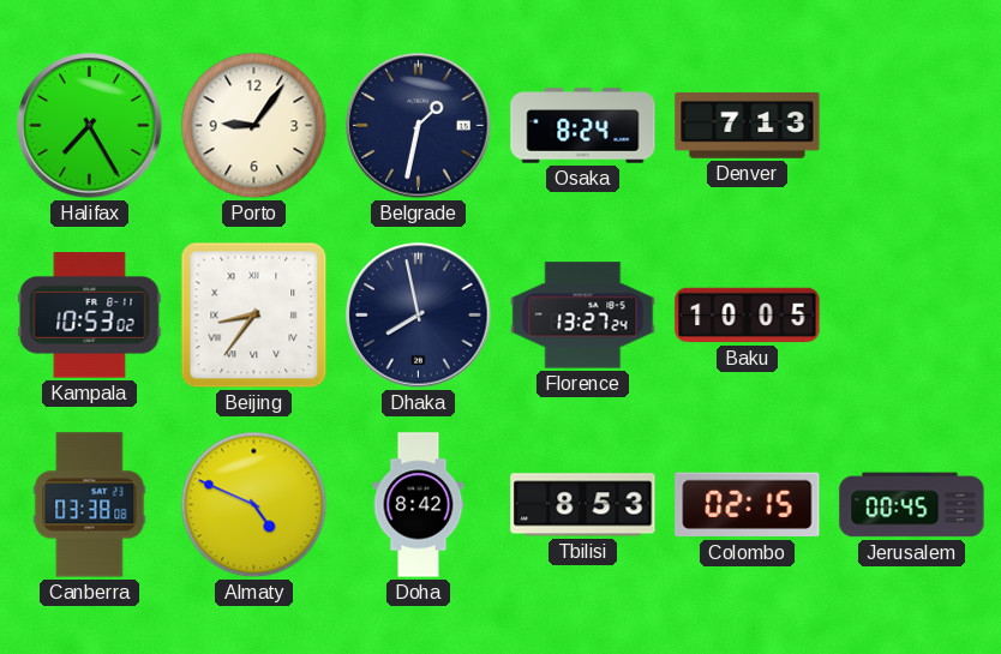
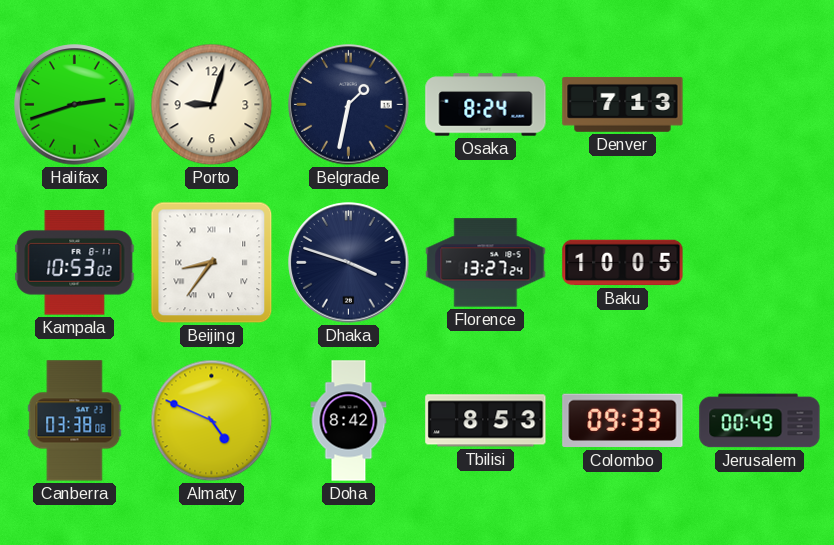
Halifax: 7:25 -> 2:42 (75, 105)
Porto: 9:06 -> 9:03 (212, 105)
Dhaka: 7:58 -> 3:48 (349, 263)
Colombo: 02:15 -> 09:33 (623, 421)
Jerusalem: 00:45 -> 00:49 (760, 421)
